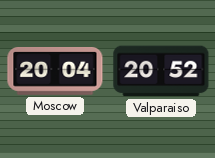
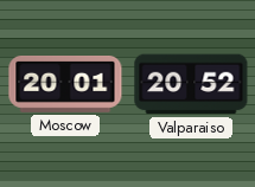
Moscow: 20:04 -> 20:01 (65, 85)
